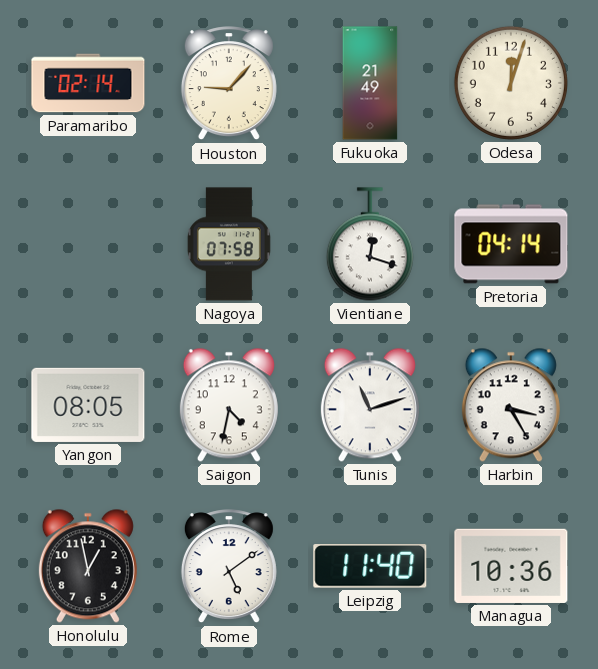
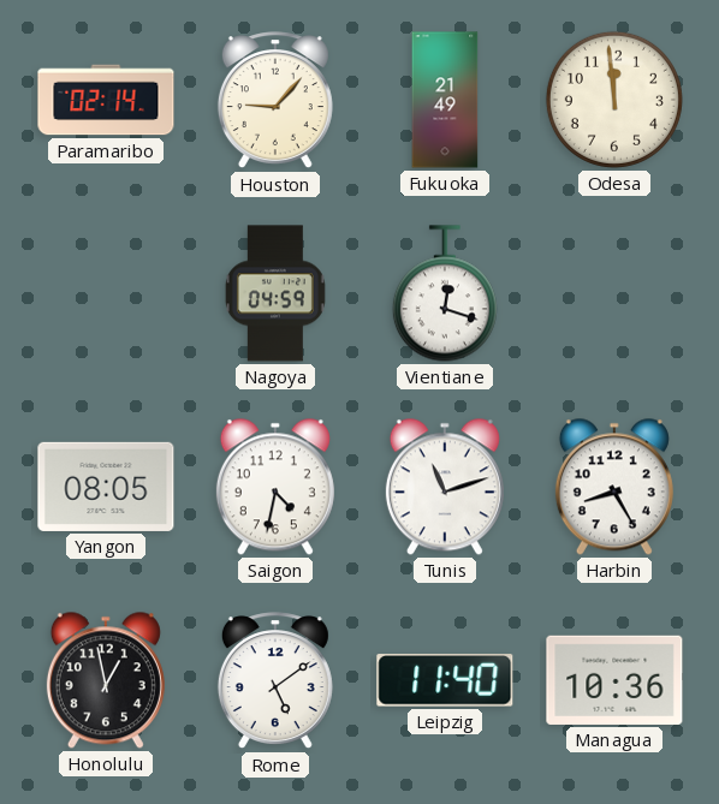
Odesa: 12:03 -> 11:59 (614, 100)
Nagoya: 07:58 -> 04:59 (275, 293)
Pretoria: 04:14 -> none (511, 244)
Harbin: 3:25 -> 8:25 (614, 487)
